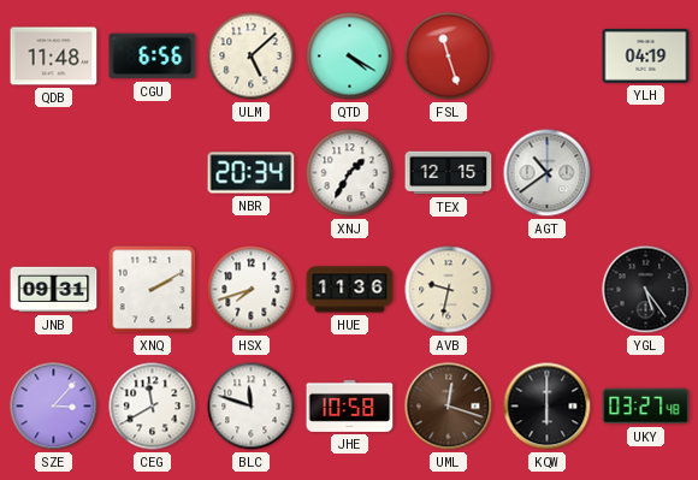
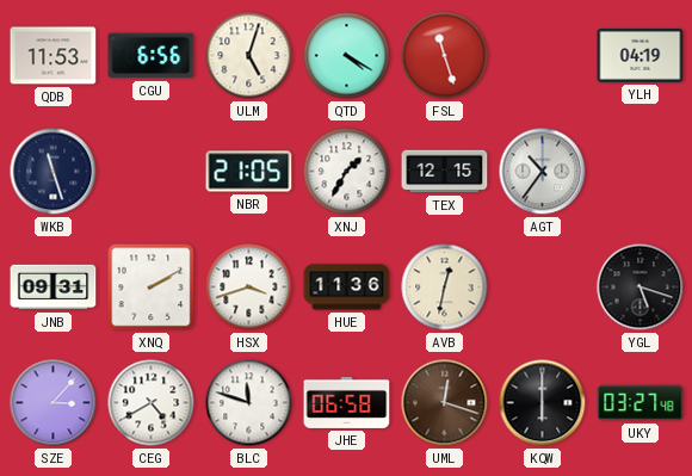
QDB: 11:48 -> 11:53 (54, 56)
ULM: 5:08 -> 5:03 (249, 56)
WKB: none -> 11:27 (54, 172)
NBR: 20:34 -> 21:05 (249, 172)
AGT: 10:39 -> 10:36 (543, 172)
HSX: 7:42 -> 3:42 (249, 288)
AVB: 9:32 -> 12:32 (445, 288)
YGL: 5:24 -> 5:18 (641, 288)
CEG: 11:40 -> 4:40 (152, 403)
JHE: 10:58 -> 06:58 (347, 402)
